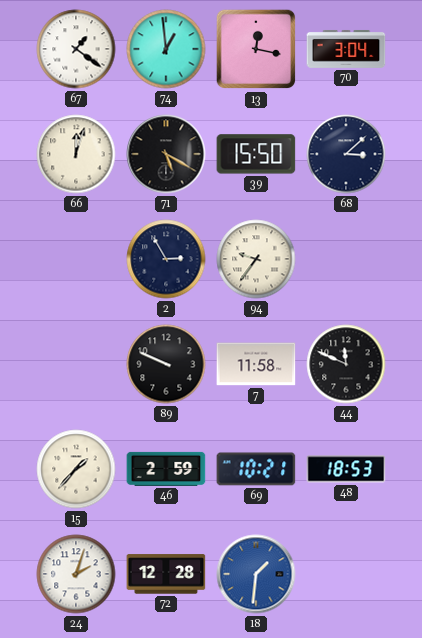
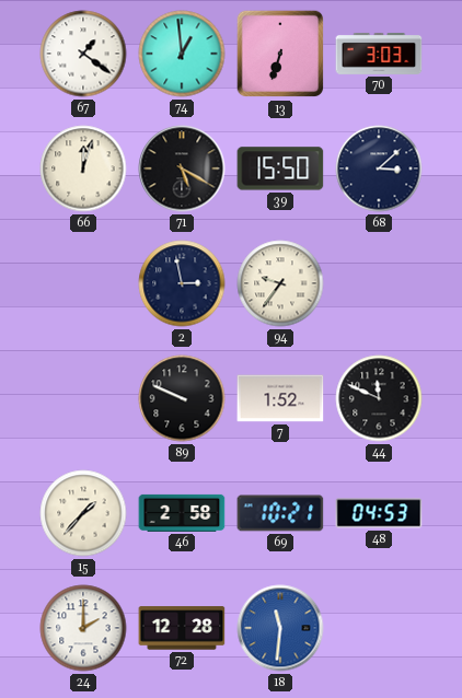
13: 12:17 -> 6:33 (280, 54)
70: 3:04 -> 3:03 (379, 54)
2: 2:55 -> 2:58 (182, 283)
7: 11:58 -> 1:52 (280, 398)
46: 2:59 -> 2:58 (182, 513)
48: 18:53 -> 04:53 (379, 513)
24: 2:03 -> 2:00 (83, 628)
18: 1:31 -> 11:31 (280, 628)
